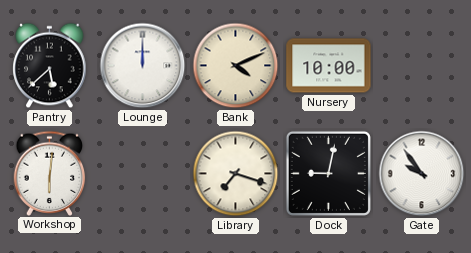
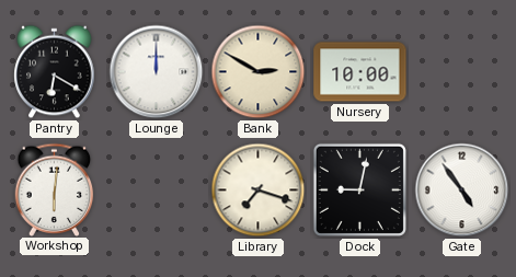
Pantry: 5:38 -> 6:20 (55, 72)
Bank: 4:11 -> 2:50 (259, 72)
Gate: 9:54 -> 4:54 (462, 191)
